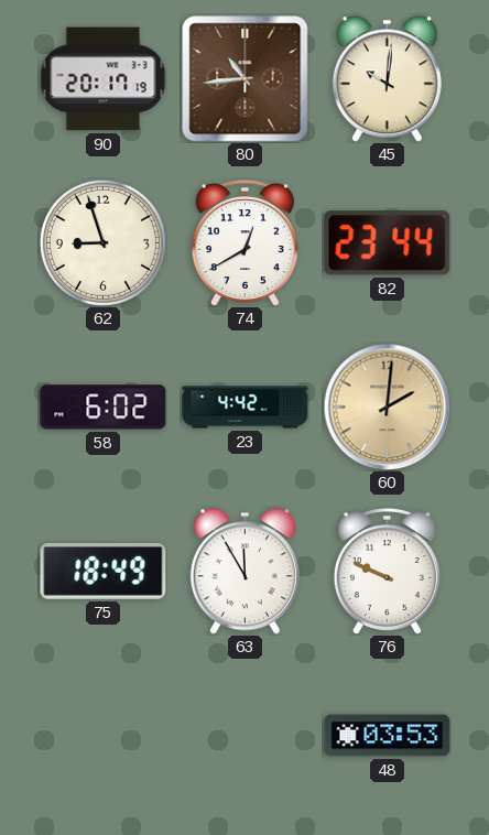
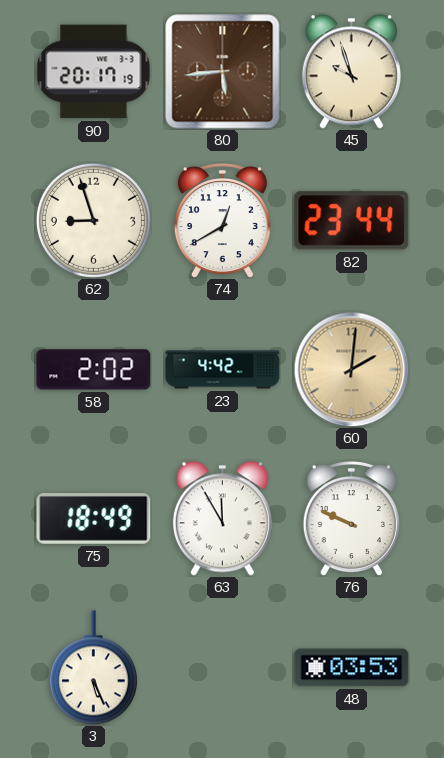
80: 10:44 -> 5:44 (223, 72)
45: 10:01 -> 9:57 (351, 72)
58: 6:02 -> 2:02 (94, 370)
3: none -> 5:26 (93, 668)
